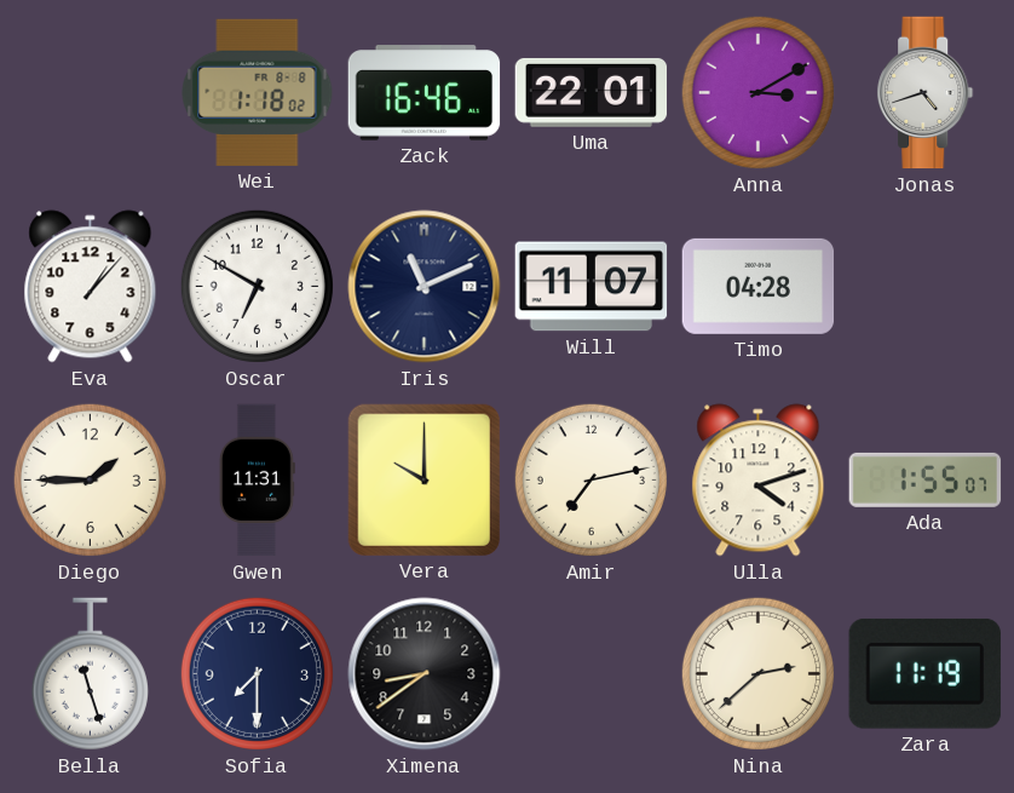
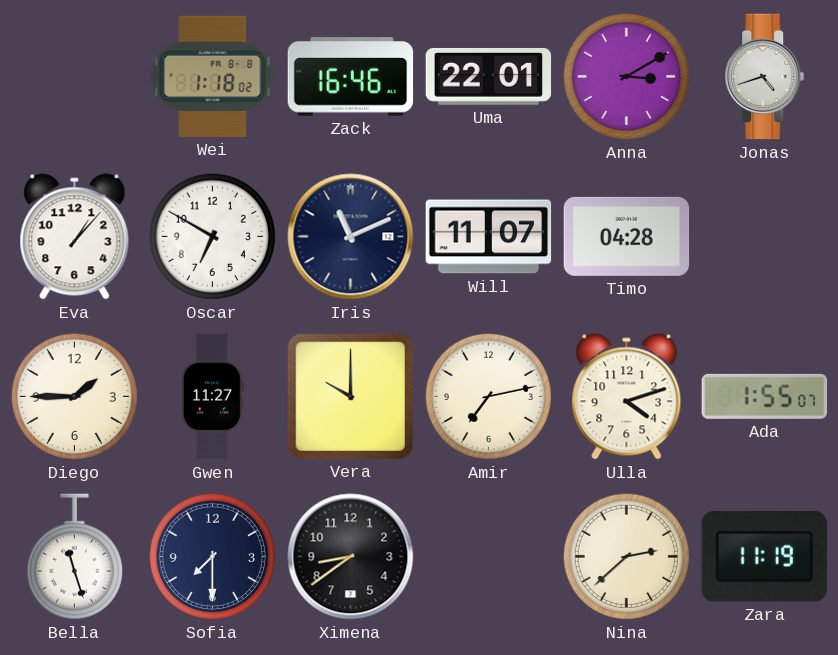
Gwen: 11:31 -> 11:27 (212, 397)
